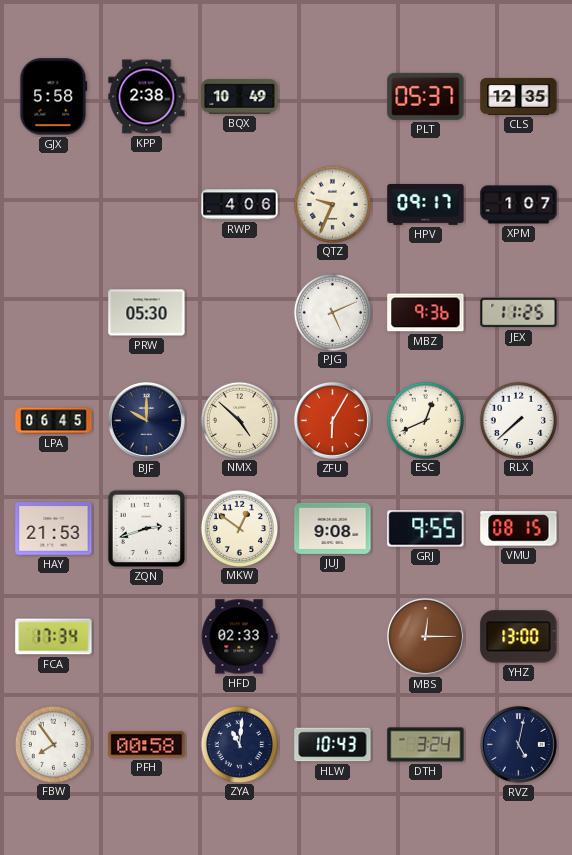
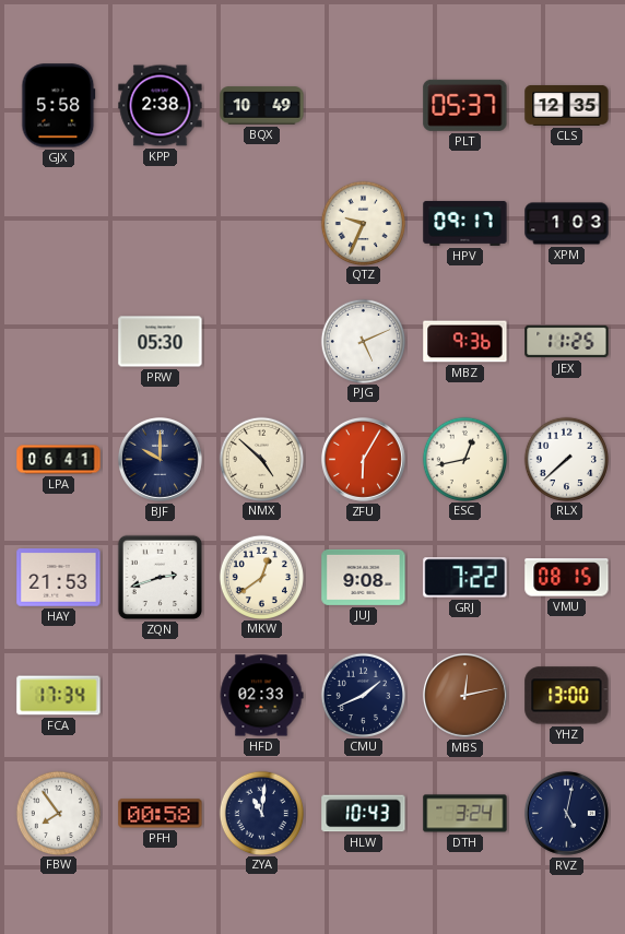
RWP: 4:06 -> none (240, 205)
XPM: 1:07 -> 1:03 (567, 224)
LPA: 06:45 -> 06:41 (59, 460)
ESC: 12:41 -> 12:43 (464, 459)
MKW: 12:51 -> 12:39 (261, 577)
GRJ: 9:55 -> 7:22 (465, 578)
CMU: none -> 1:41 (363, 695)
MBS: 12:15 -> 12:13 (464, 695)
